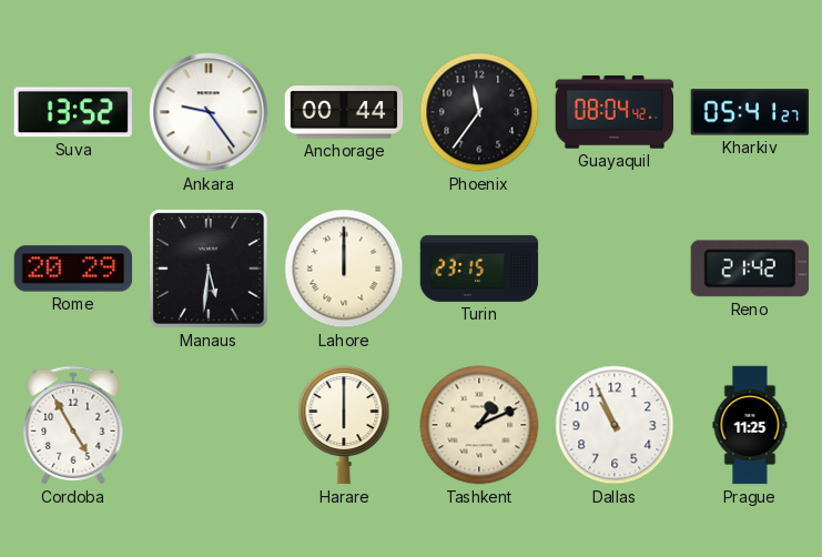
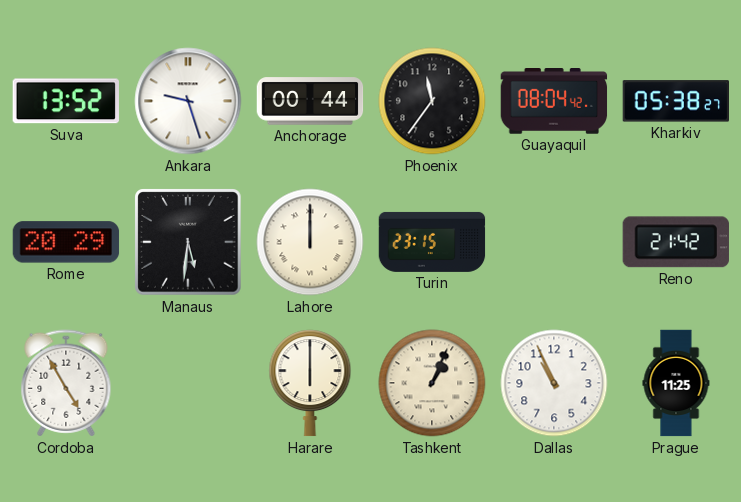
Ankara: 9:24 -> 9:27 (188, 101)
Kharkiv: 05:41 -> 05:38 (675, 101)
Tashkent: 1:11 -> 1:04 (432, 383)
